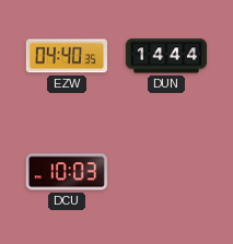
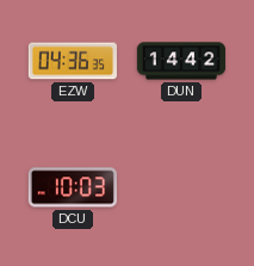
EZW: 04:40 -> 04:36 (72, 61)
DUN: 14:44 -> 14:42 (181, 61)
